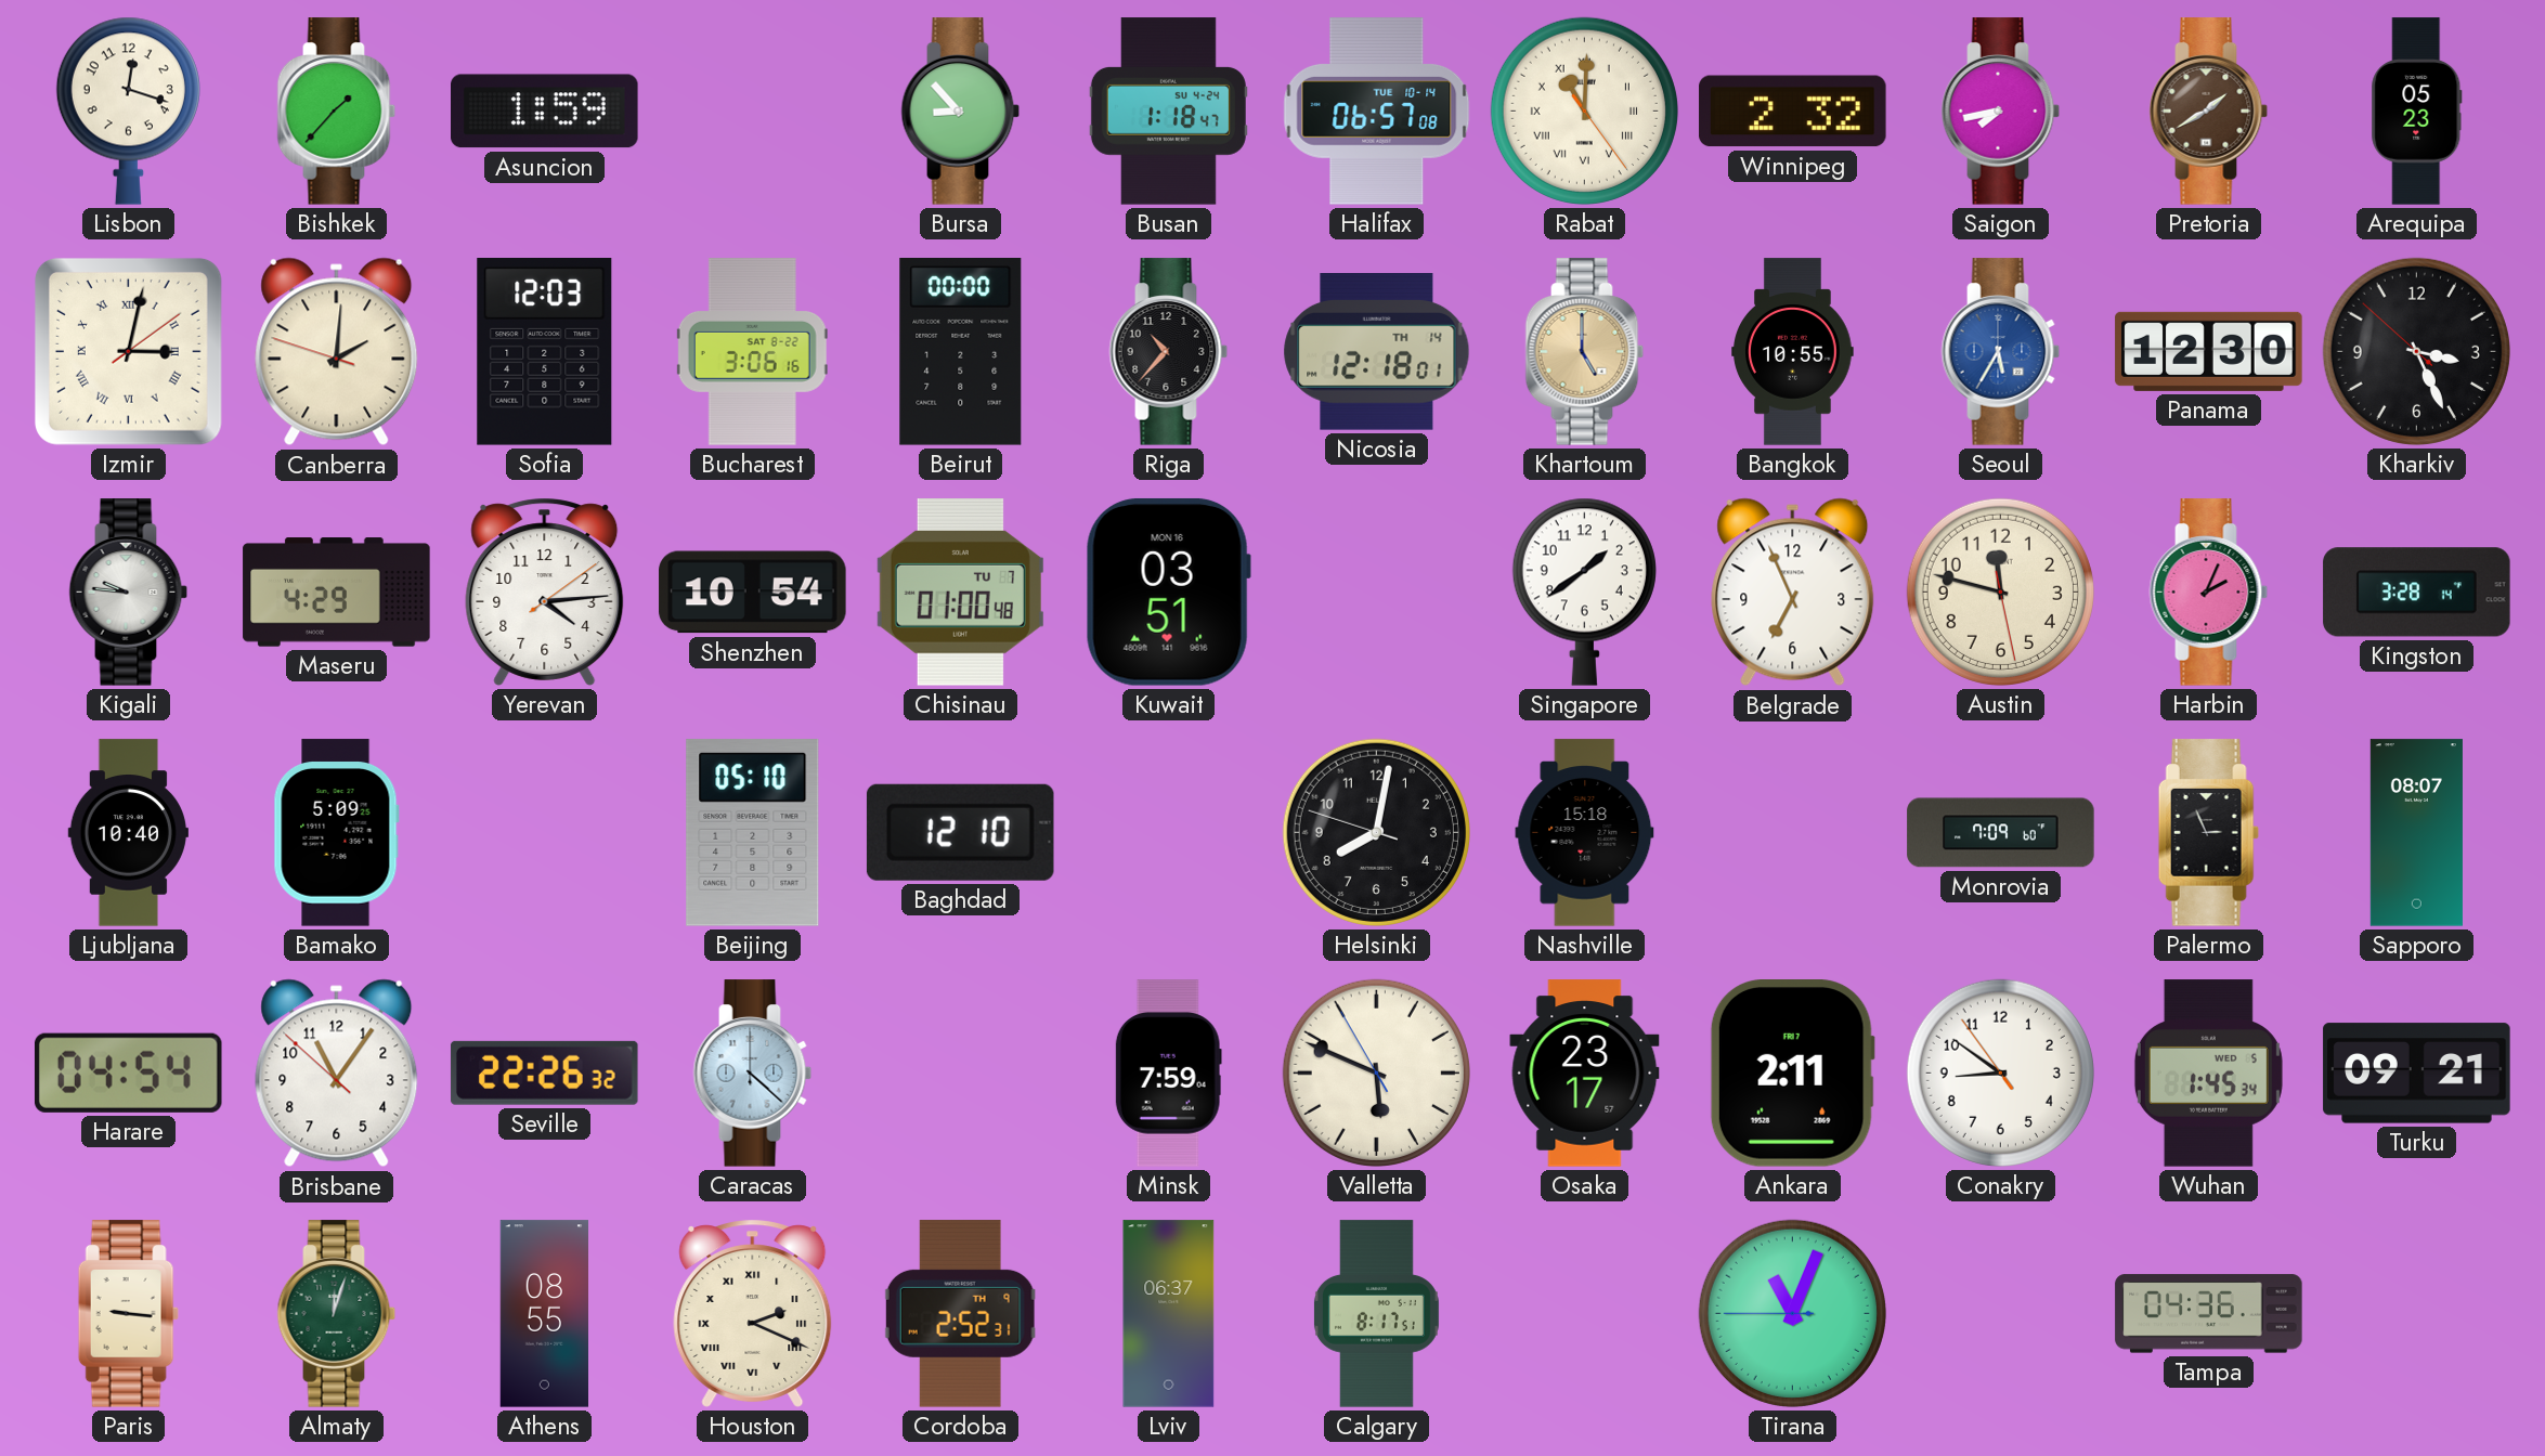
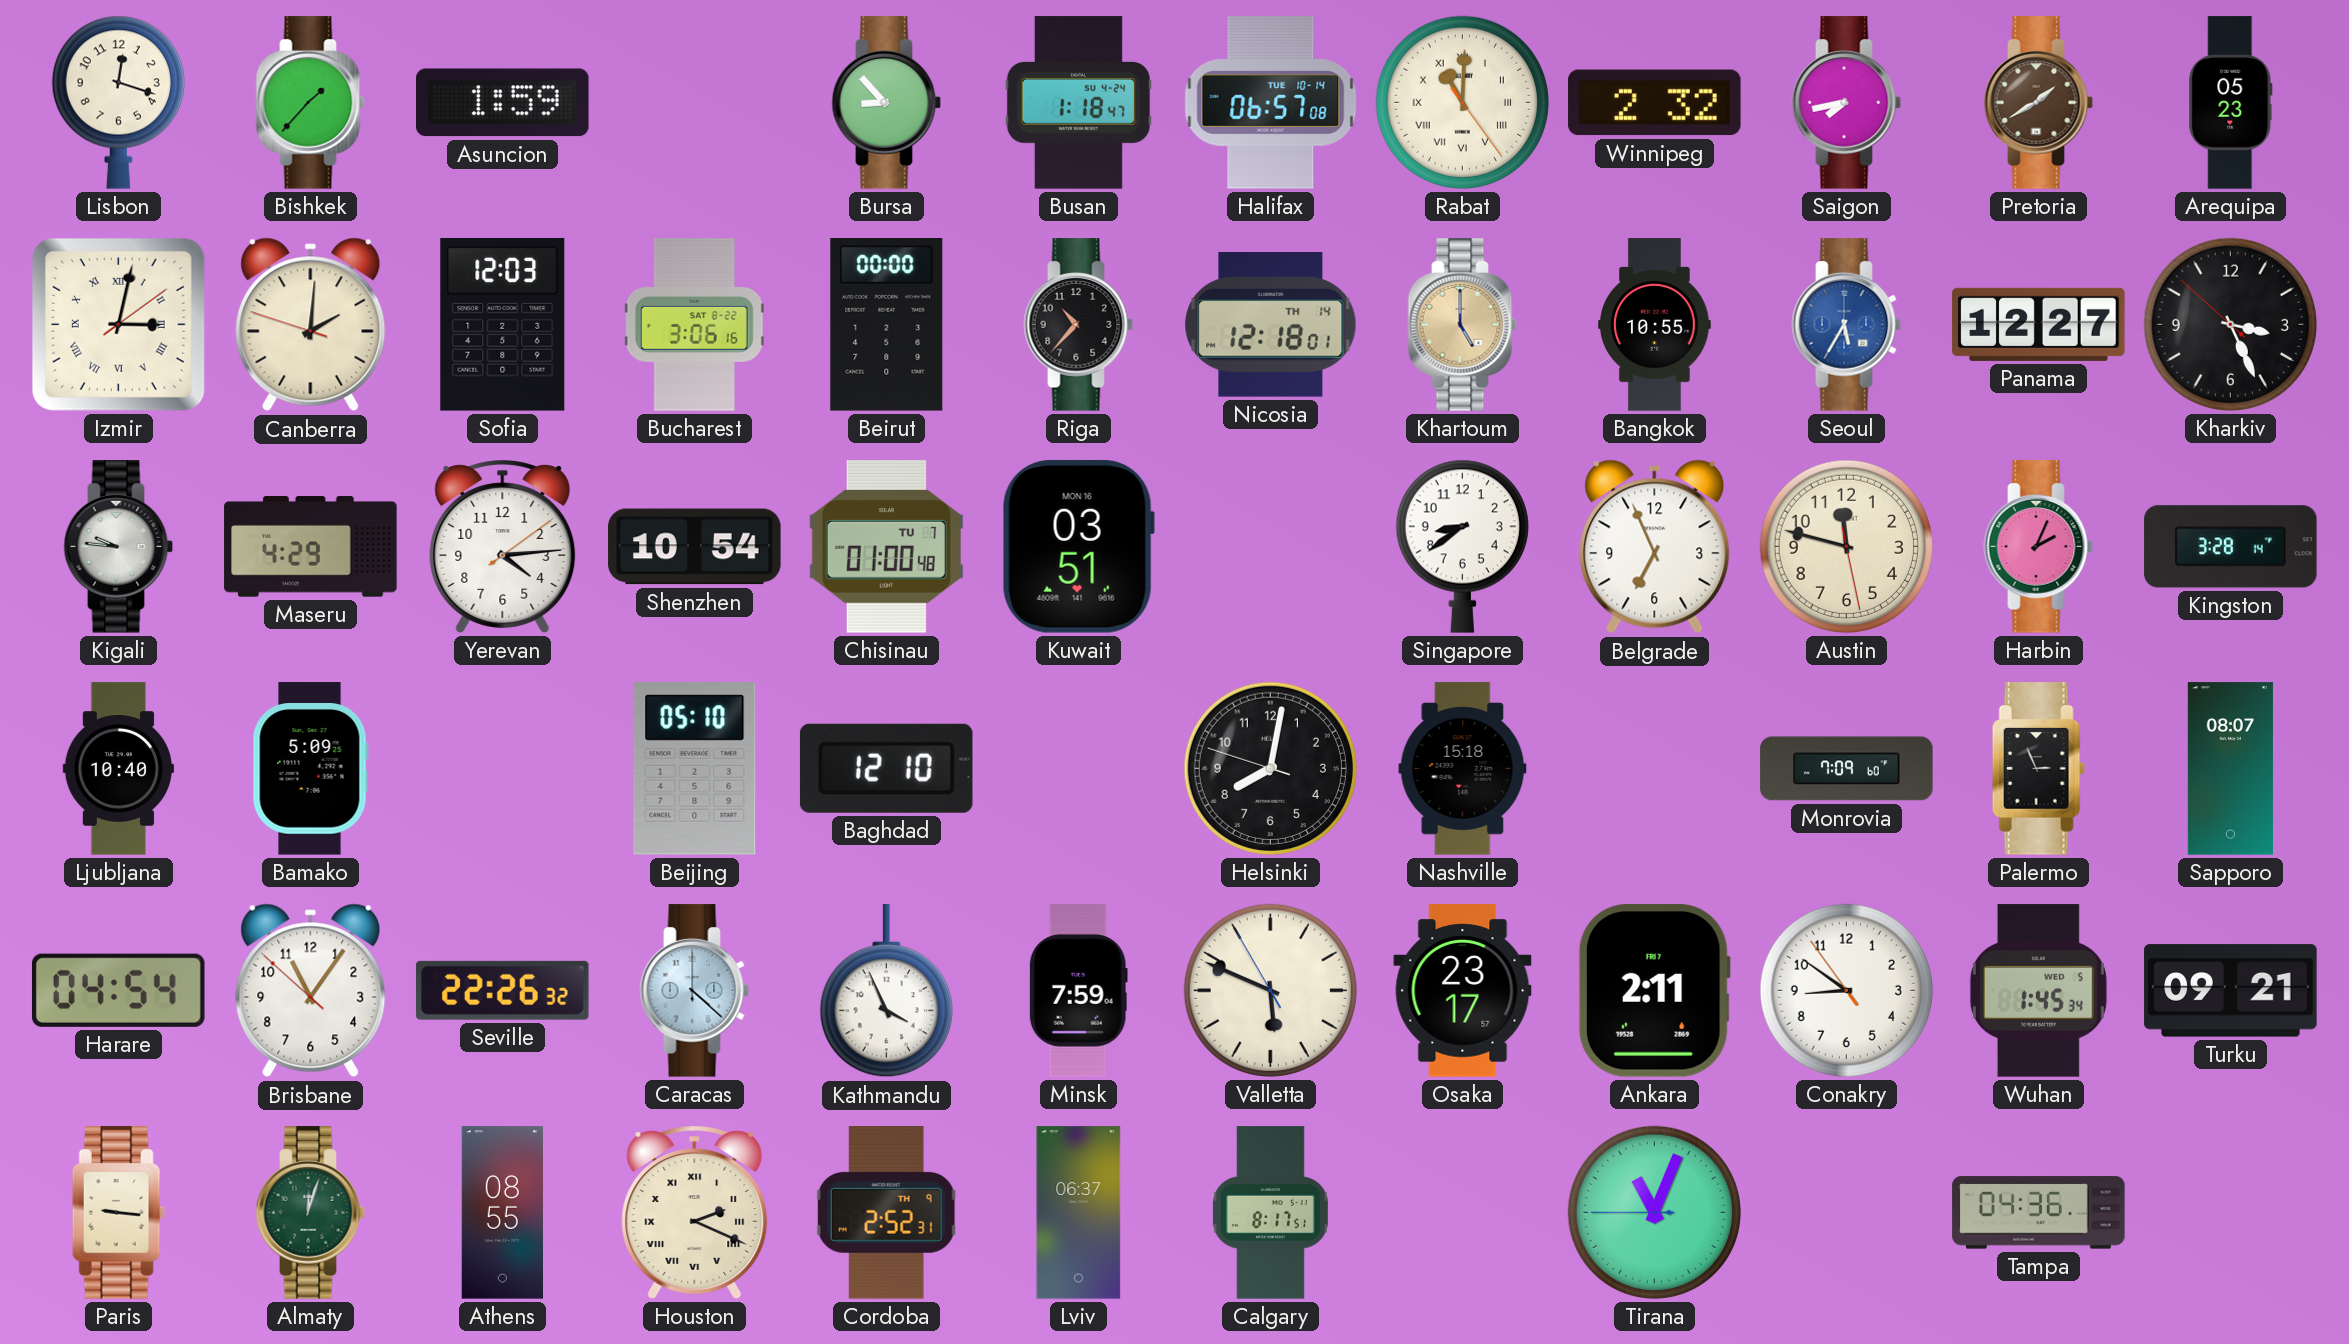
Panama: 12:30 -> 12:27 (2039, 324)
Singapore: 1:39 -> 8:39 (1462, 546)
Kathmandu: none -> 3:56 (886, 991)
